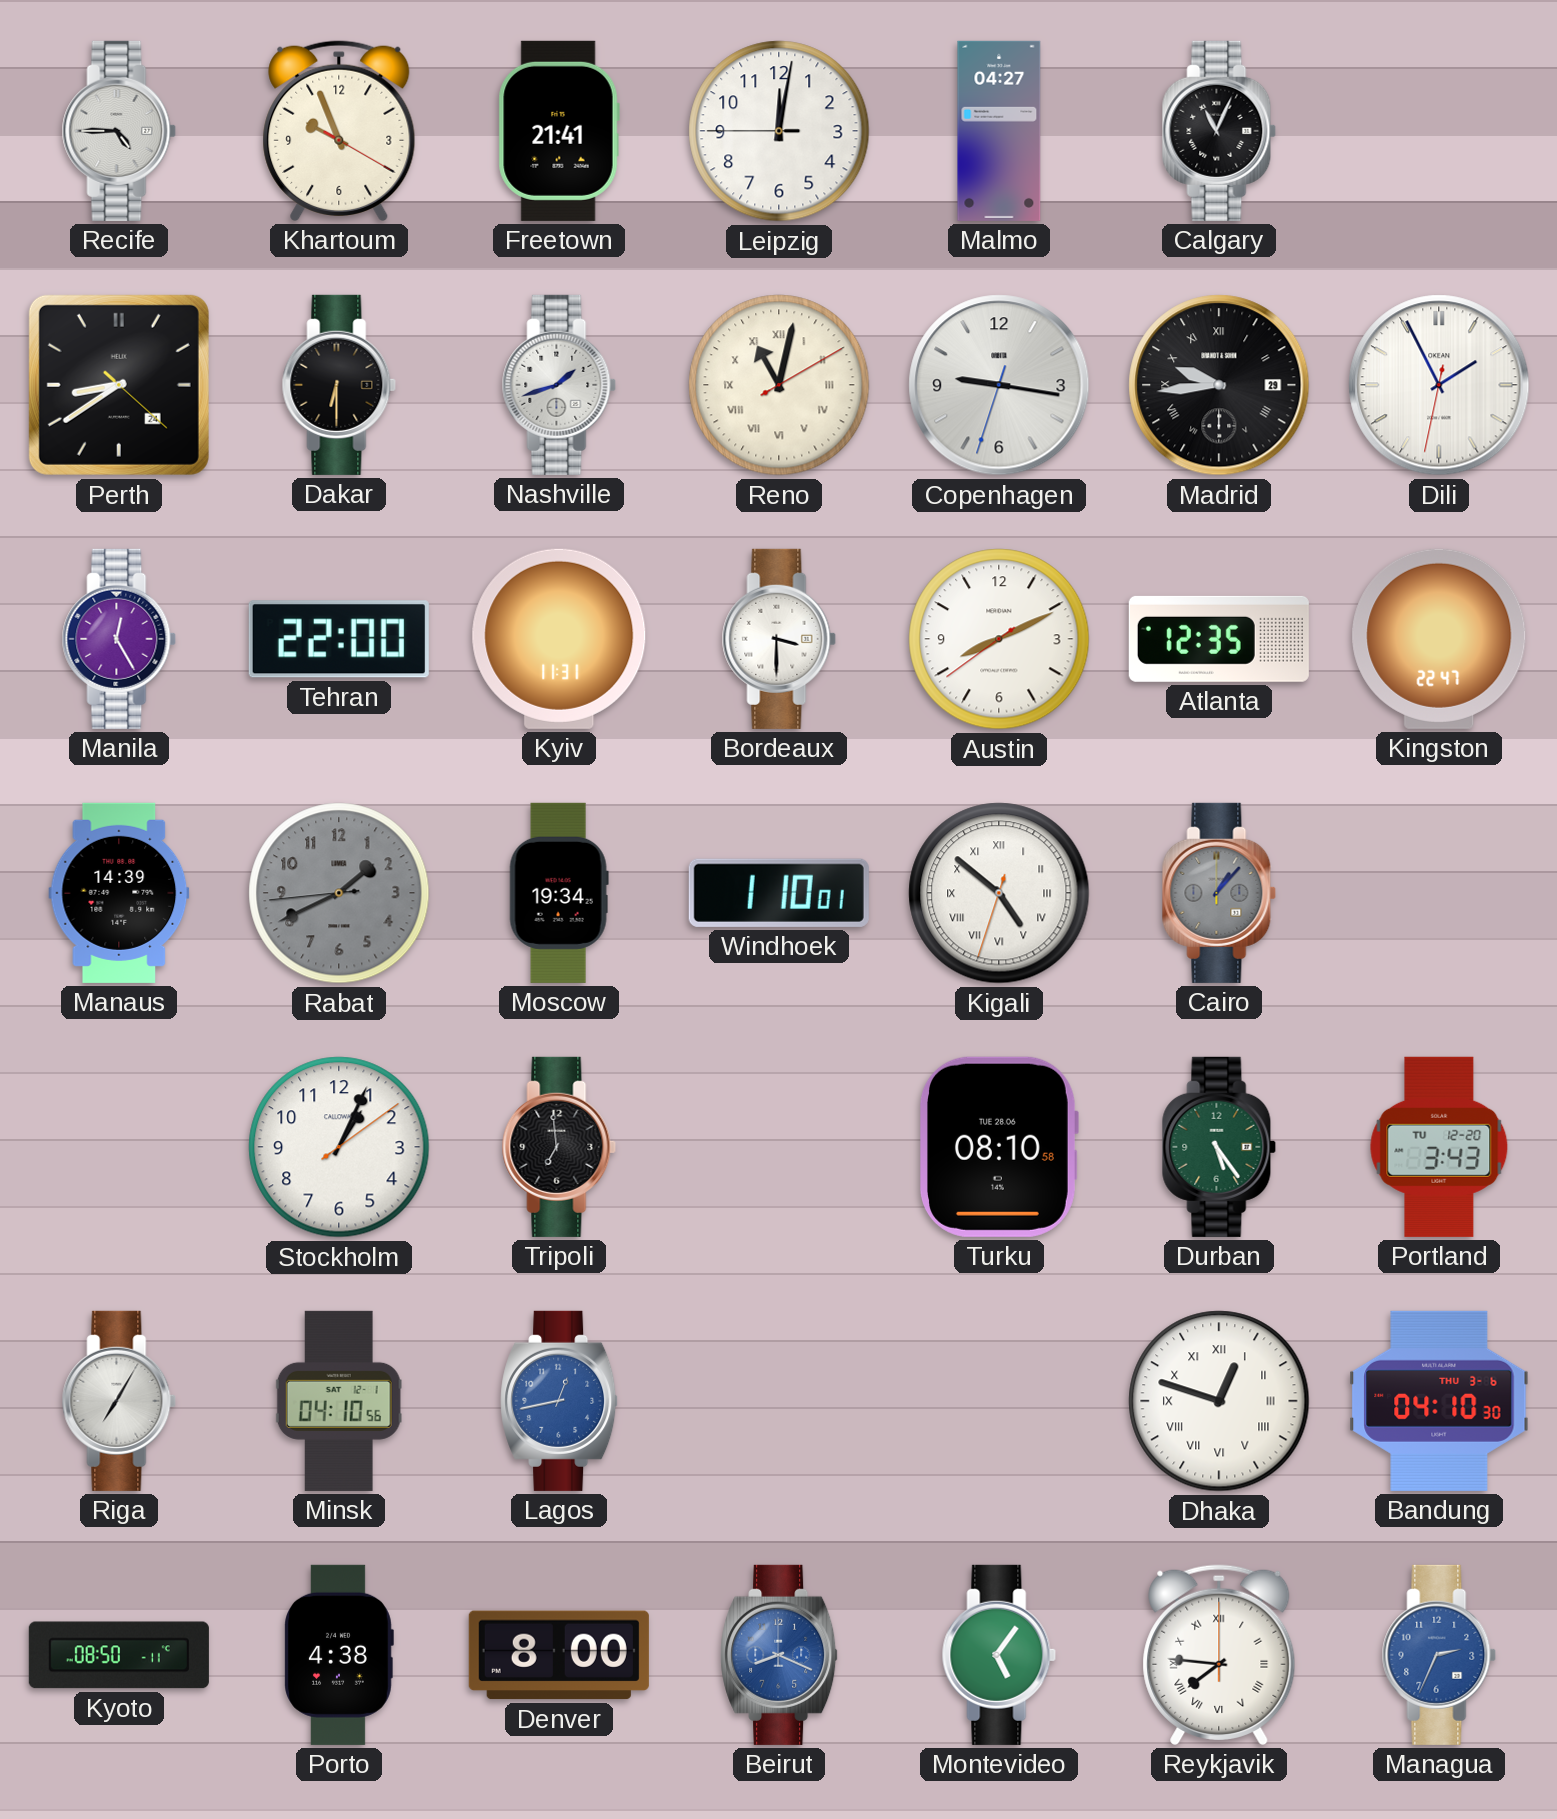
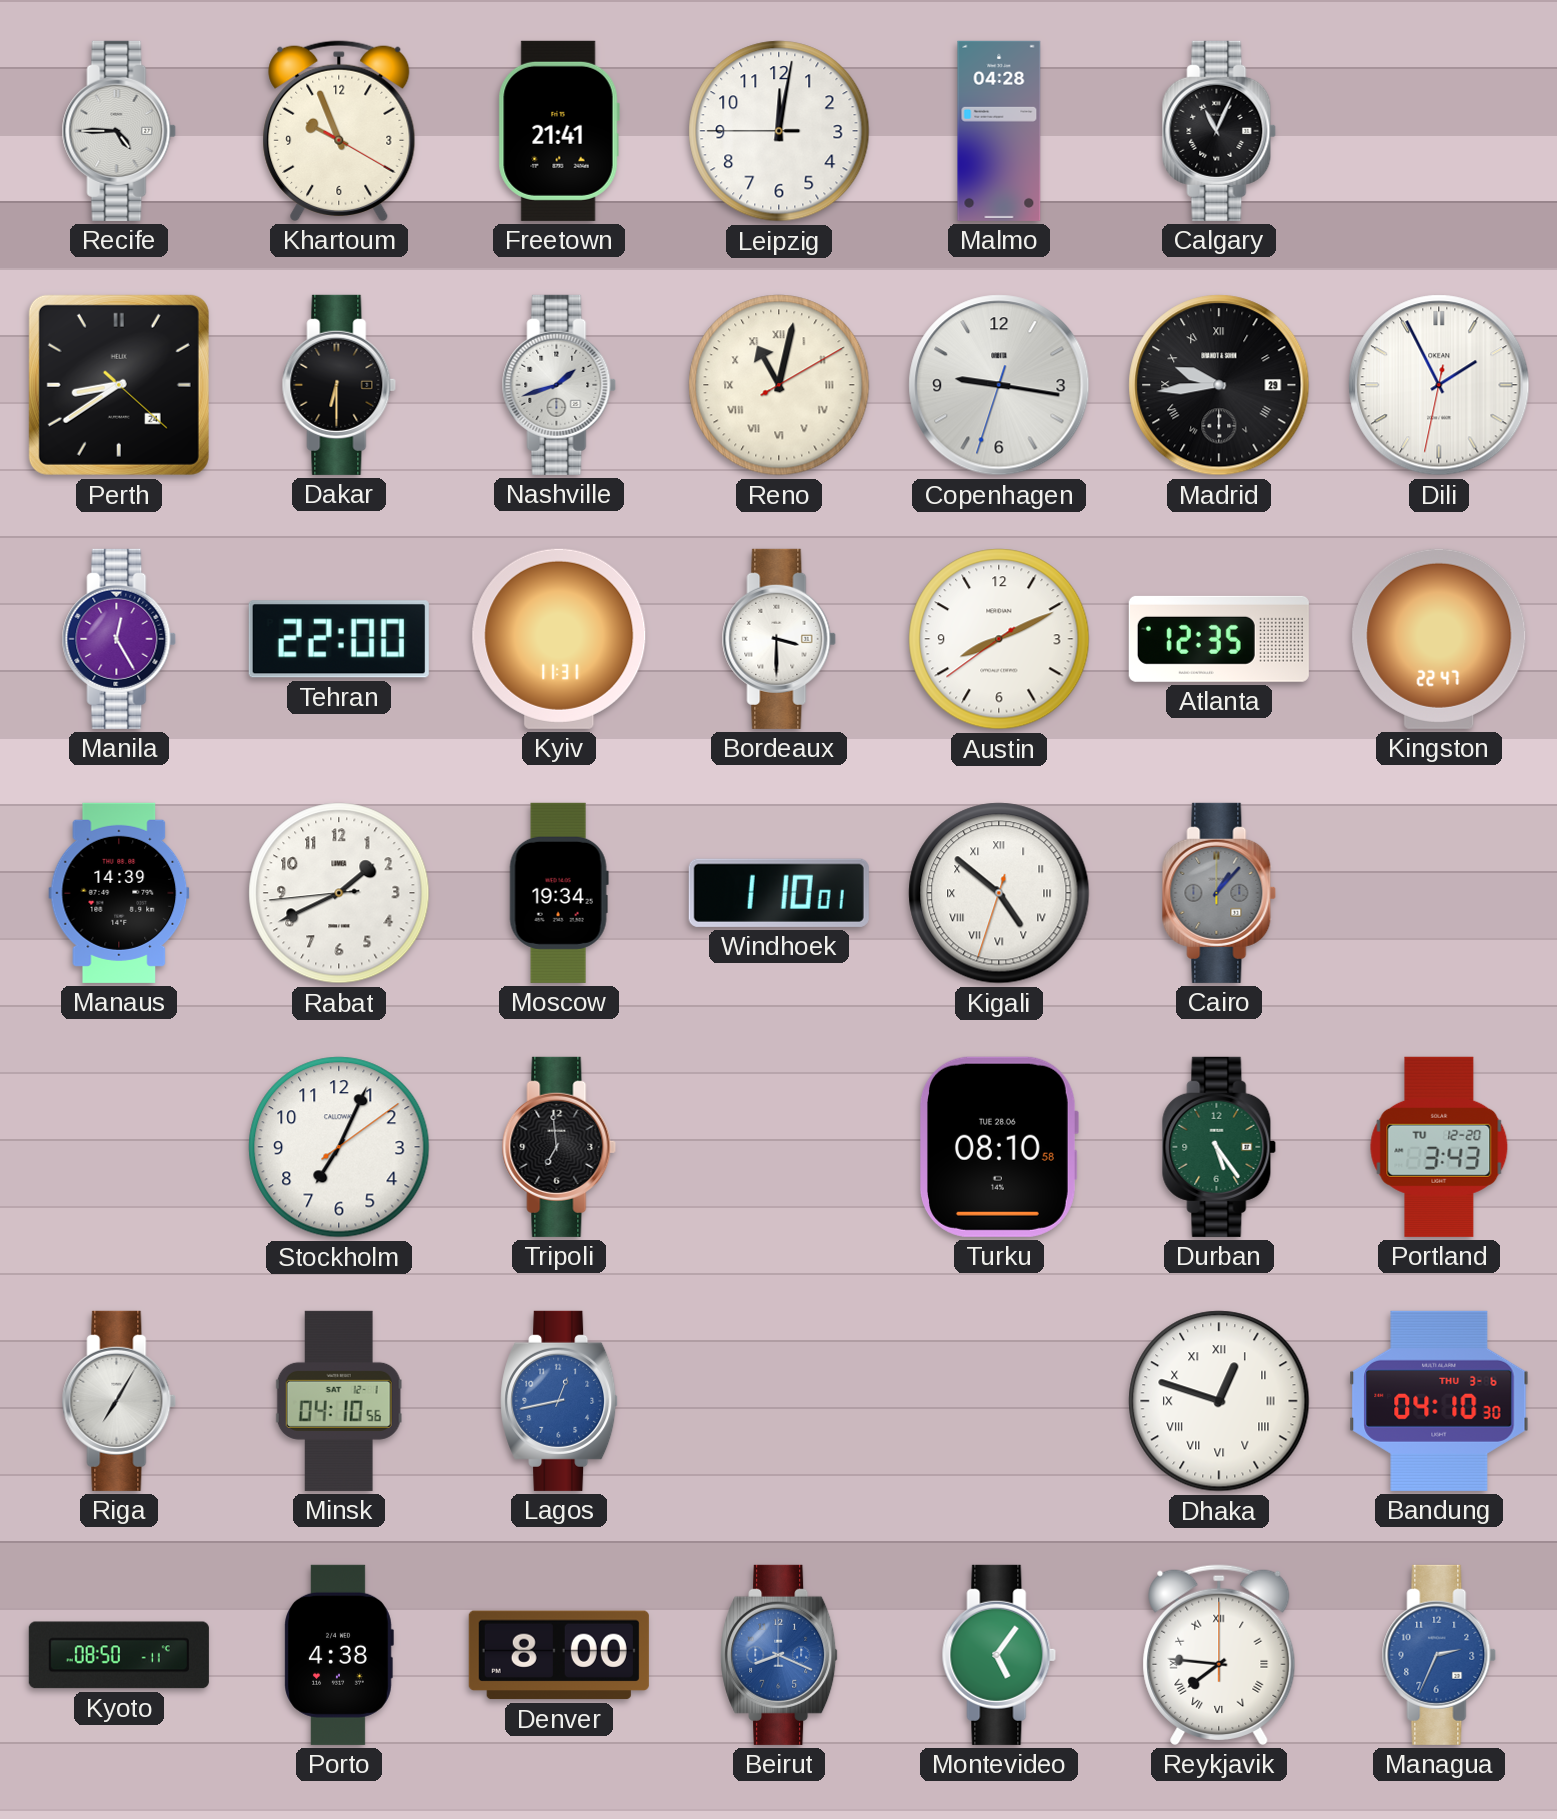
Malmo: 04:27 -> 04:28 (999, 131)
Rabat dial: grey -> white (339, 893)
Stockholm: 1:04 -> 7:04 (339, 1147)
